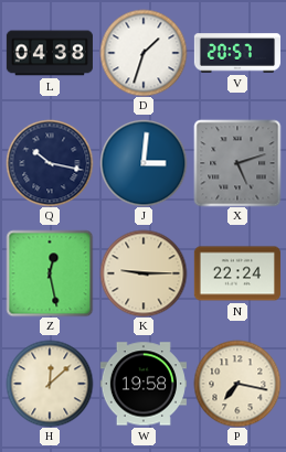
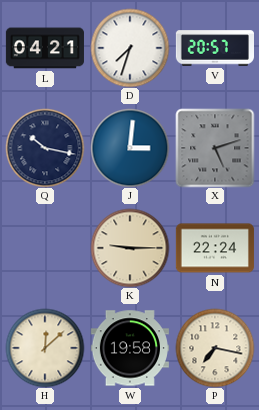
L: 04:38 -> 04:21 (45, 48)
D: 1:33 -> 7:33 (130, 48)
Z: 12:28 -> none (50, 273)
